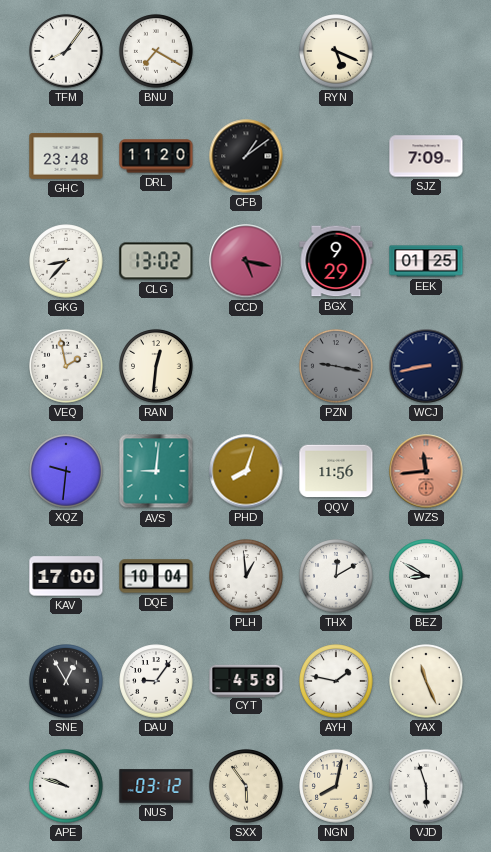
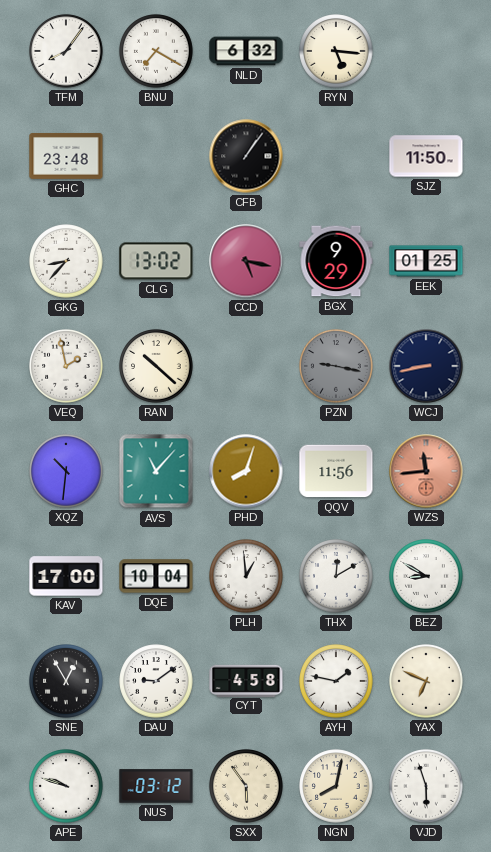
NLD: none -> 6:32 (246, 51)
RYN: 5:19 -> 5:16 (336, 51)
DRL: 11:20 -> none (156, 156)
CFB: 1:09 -> 1:06 (246, 156)
SJZ: 7:09 -> 11:50 (426, 156)
RAN: 12:31 -> 10:22 (156, 366)
XQZ: 9:31 -> 10:31 (66, 471)
AVS: 9:01 -> 11:07 (156, 471)
DAU: 9:06 -> 9:09 (156, 681)
YAX: 11:26 -> 6:49 (426, 681)
